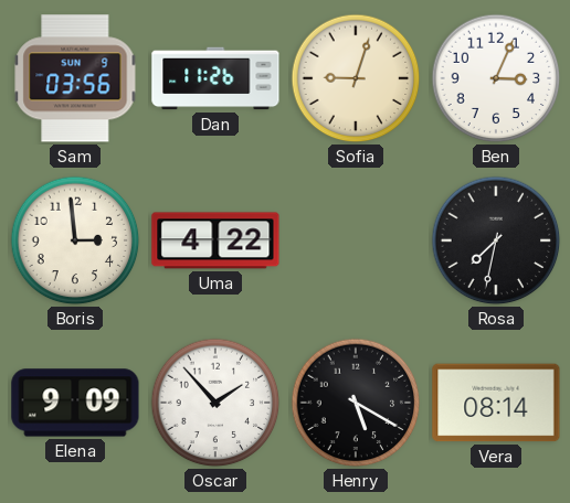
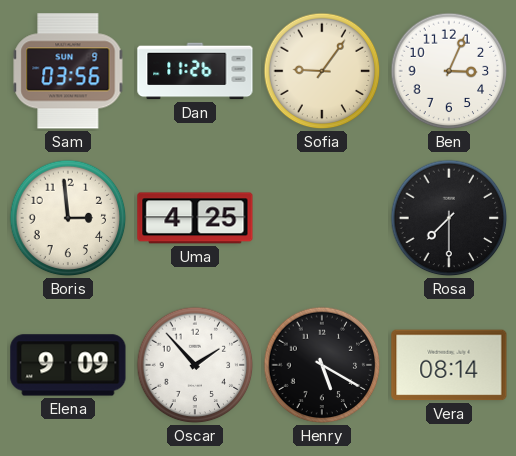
Sofia: 9:03 -> 9:06 (322, 71)
Uma: 4:22 -> 4:25 (195, 218)
Rosa: 7:32 -> 7:30 (449, 218)
